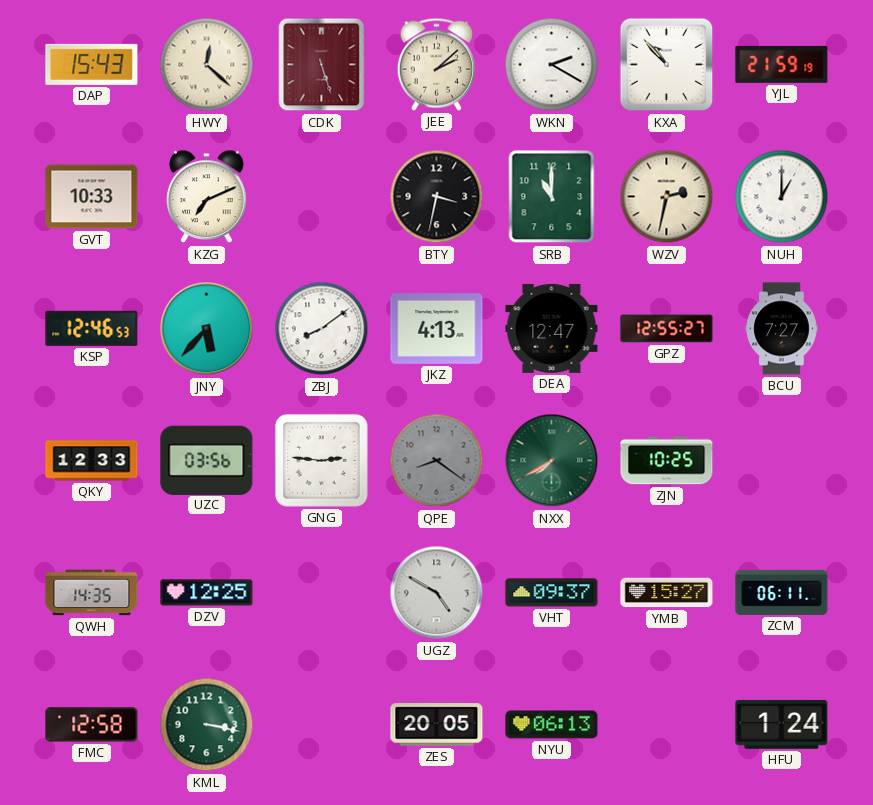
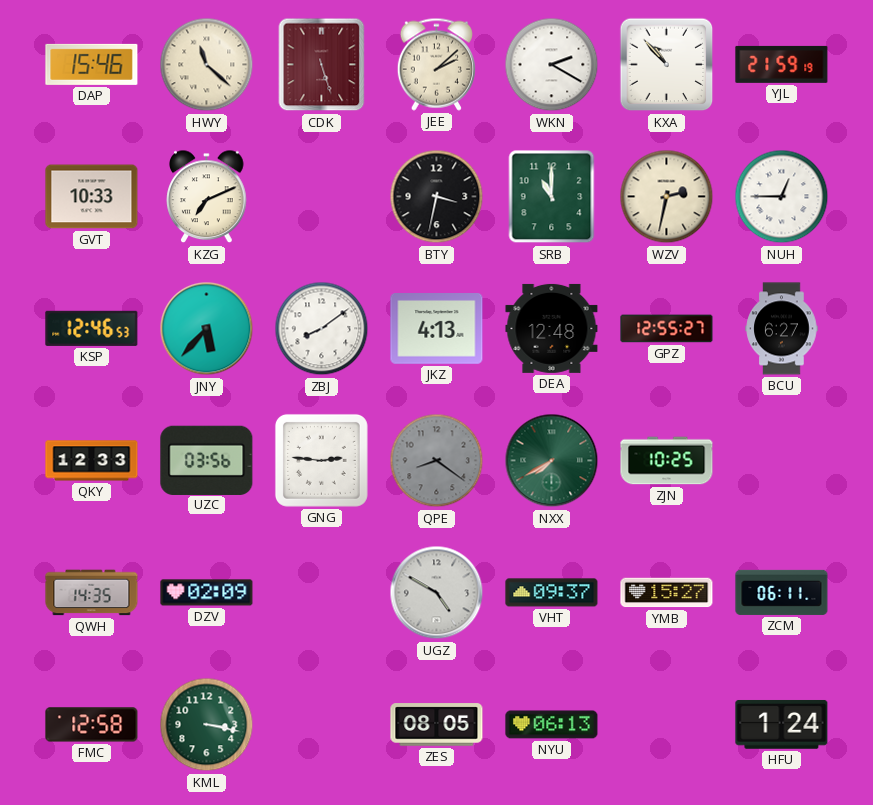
DAP: 15:43 -> 15:46 (92, 64)
HWY: 12:22 -> 11:22 (207, 65)
NUH: 1:00 -> 12:45 (782, 197)
DEA: 12:47 -> 12:48 (552, 328)
BCU: 7:27 -> 6:27 (782, 329)
DZV: 12:25 -> 02:09 (207, 593)
ZES: 20:05 -> 08:05 (437, 725)
